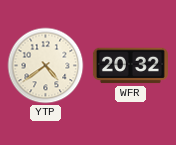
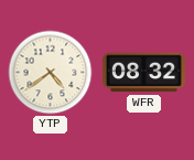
WFR: 20:32 -> 08:32 (143, 73)
